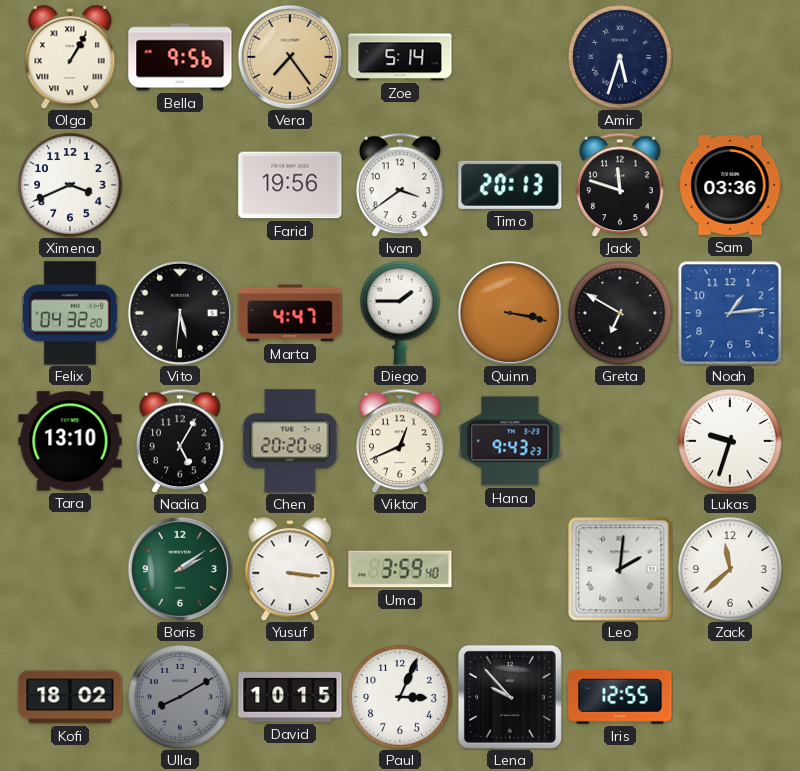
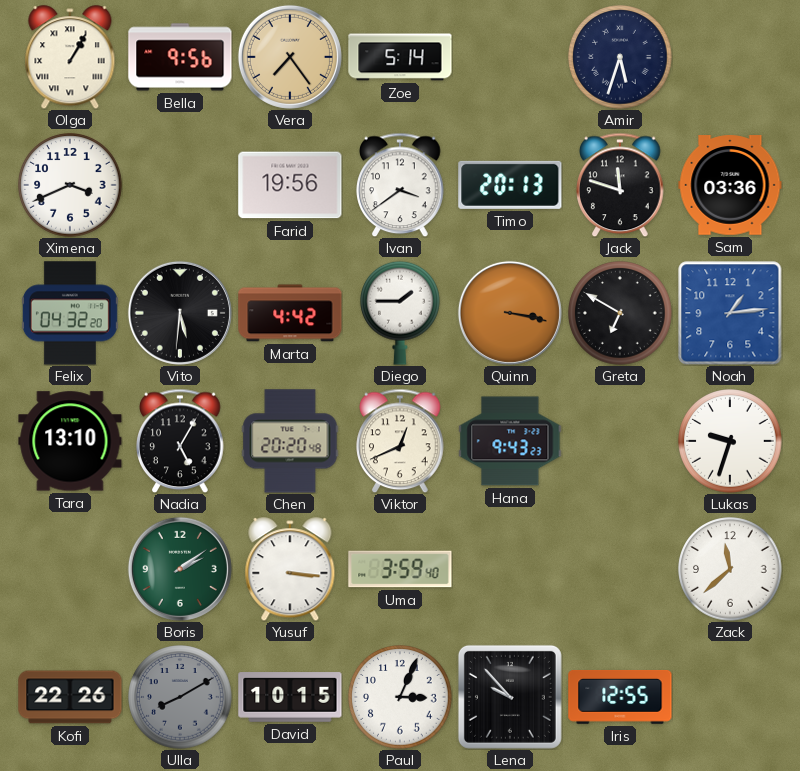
Marta: 4:47 -> 4:42 (290, 313)
Leo: 2:01 -> none (620, 569)
Kofi: 18:02 -> 22:26 (70, 697)
